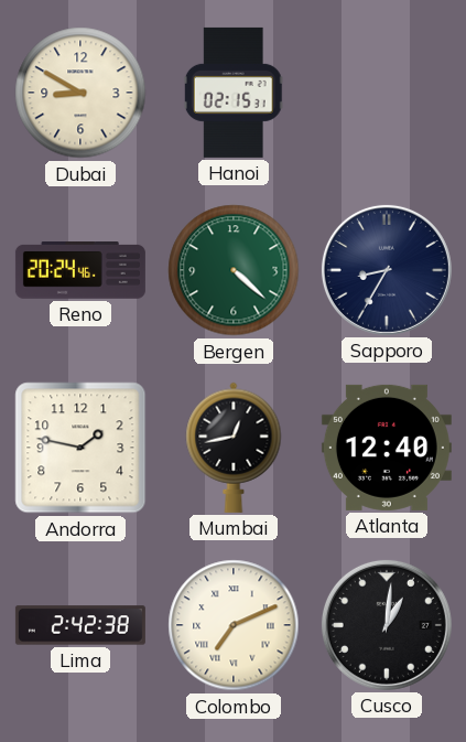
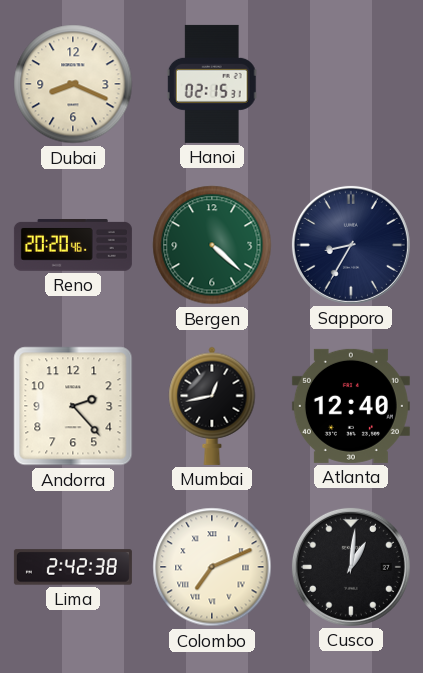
Dubai: 8:50 -> 8:19 (73, 84)
Reno: 20:24 -> 20:20 (73, 246)
Andorra: 1:47 -> 2:23 (73, 406)
